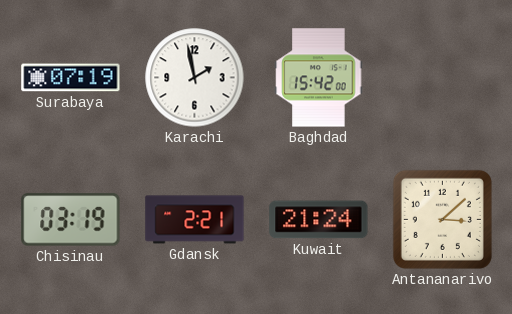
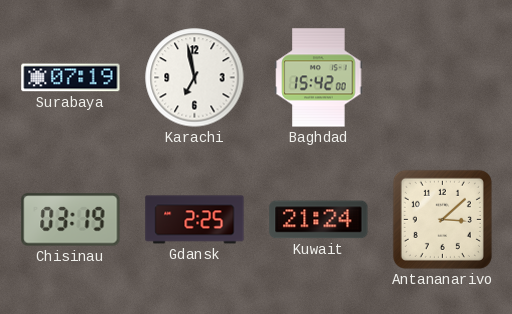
Karachi: 1:58 -> 6:58 (195, 78)
Gdansk: 2:21 -> 2:25 (195, 220)
